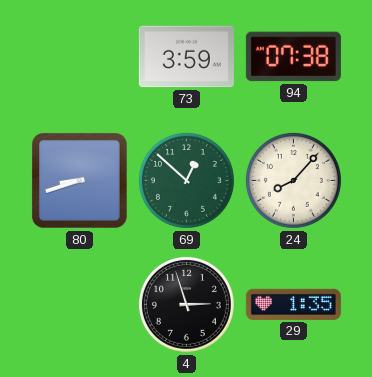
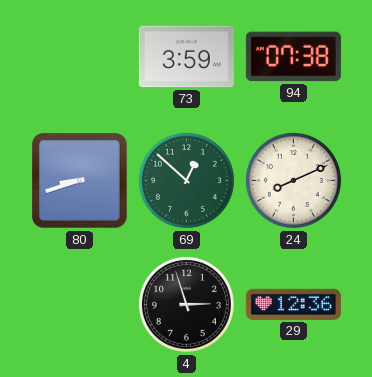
24: 8:07 -> 8:11 (293, 180)
29: 1:35 -> 12:36 (293, 304)
